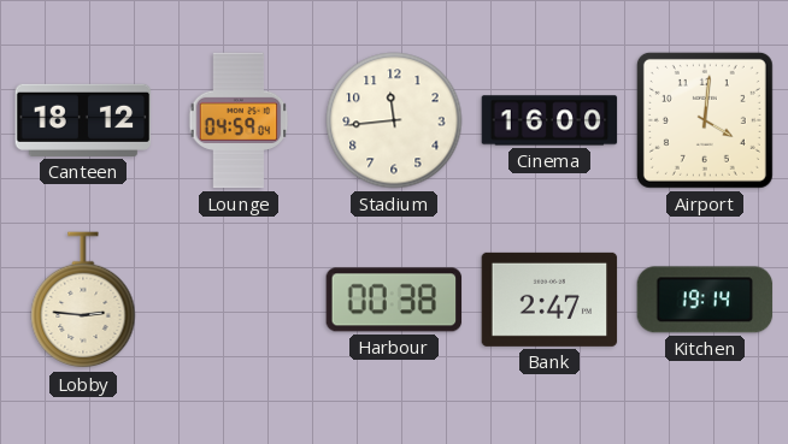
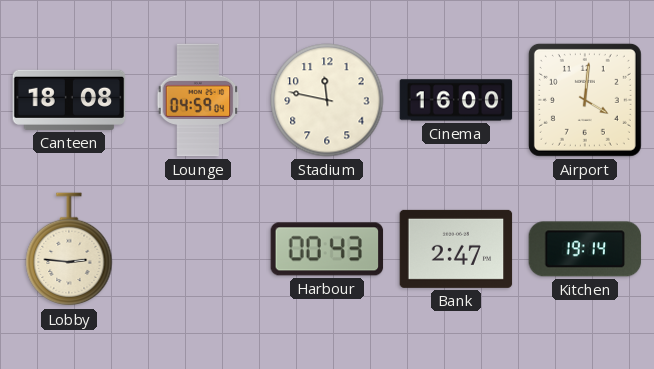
Canteen: 18:12 -> 18:08 (69, 100)
Stadium: 11:44 -> 11:47 (327, 100)
Harbour: 00:38 -> 00:43 (327, 249)
